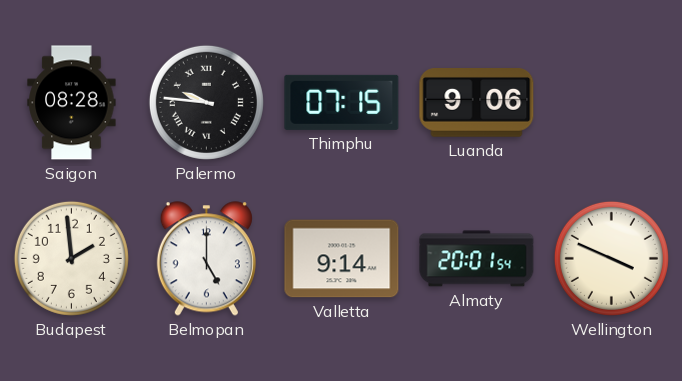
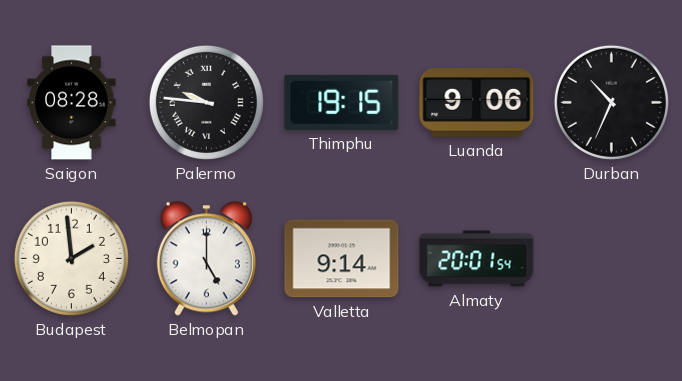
Thimphu: 07:15 -> 19:15 (342, 102)
Durban: none -> 10:34 (611, 102)
Wellington: 3:49 -> none (611, 258)
